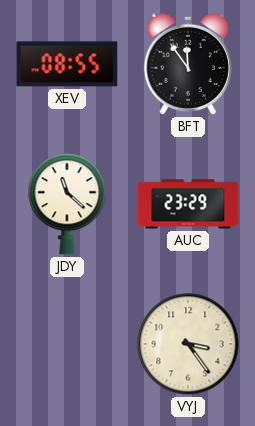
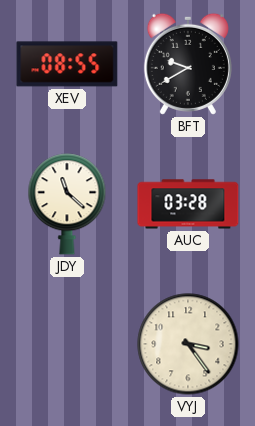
BFT: 11:54 -> 9:40 (188, 64)
AUC: 23:29 -> 03:28 (188, 204)
